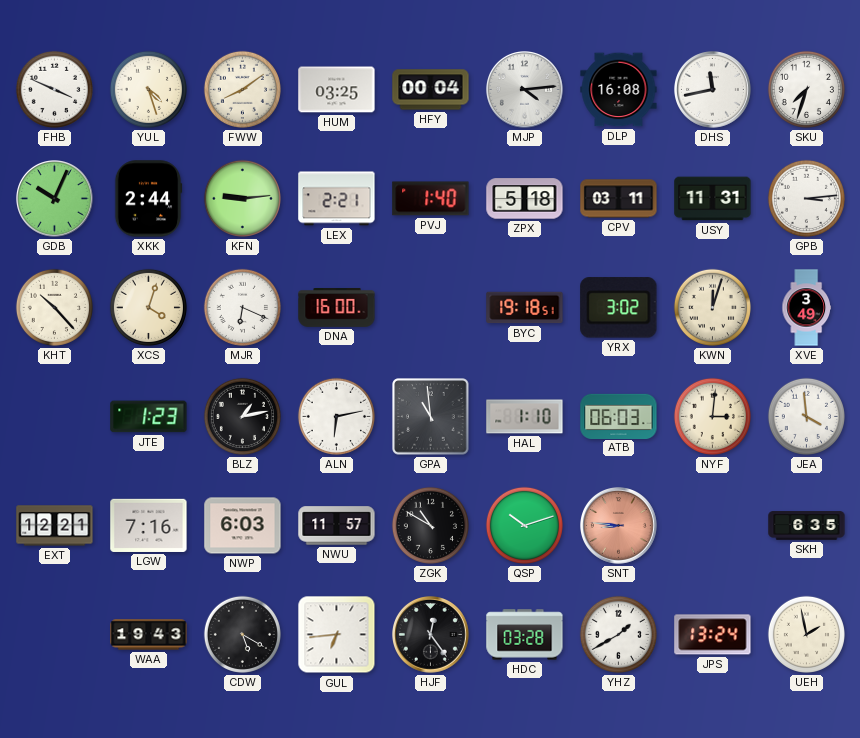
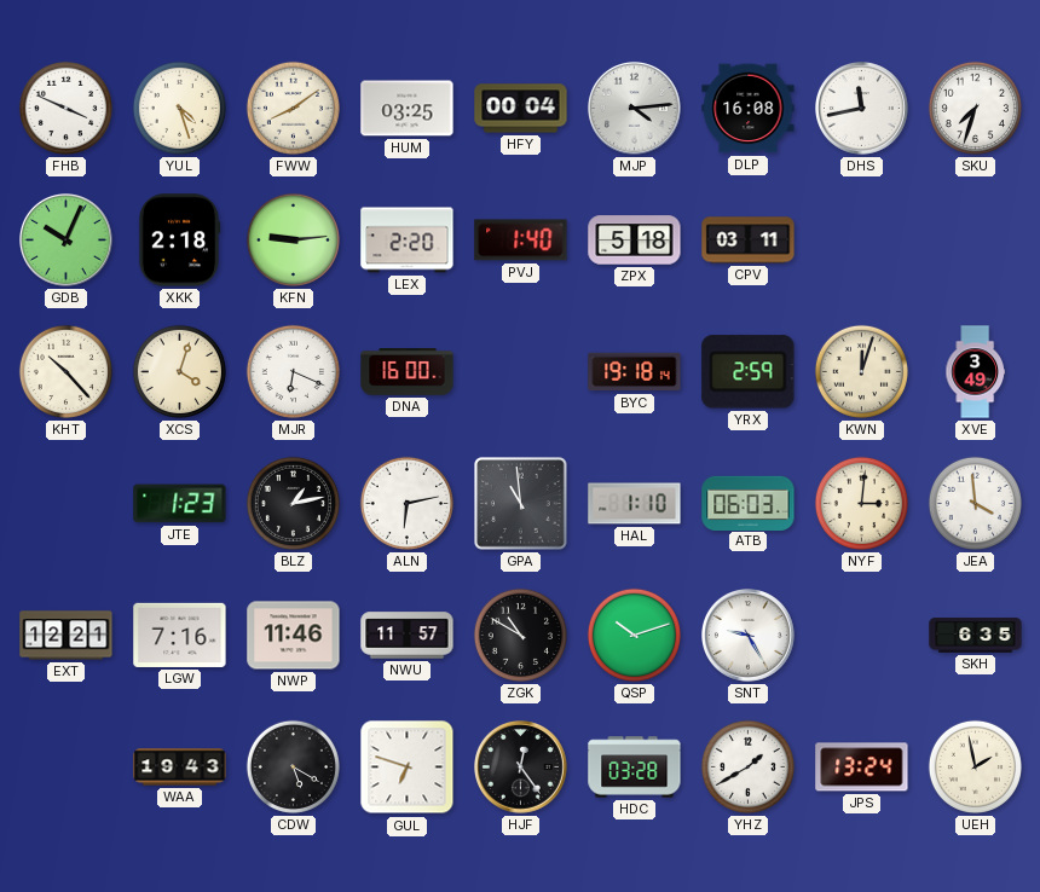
XKK: 2:44 -> 2:18 (179, 241)
LEX: 2:21 -> 2:20 (408, 241)
USY: 11:31 -> none (713, 199)
GPB: 3:14 -> none (806, 198)
BYC: 19:18:51 -> 19:18:14 (635, 372)
YRX: 3:02 -> 2:59 (749, 372)
NWP: 6:03 -> 11:46 (294, 636)
SNT: 8:46 -> 9:25 (749, 636)
SNT dial: salmon -> white (749, 636)
GUL: 6:44 -> 6:48 (408, 768)
